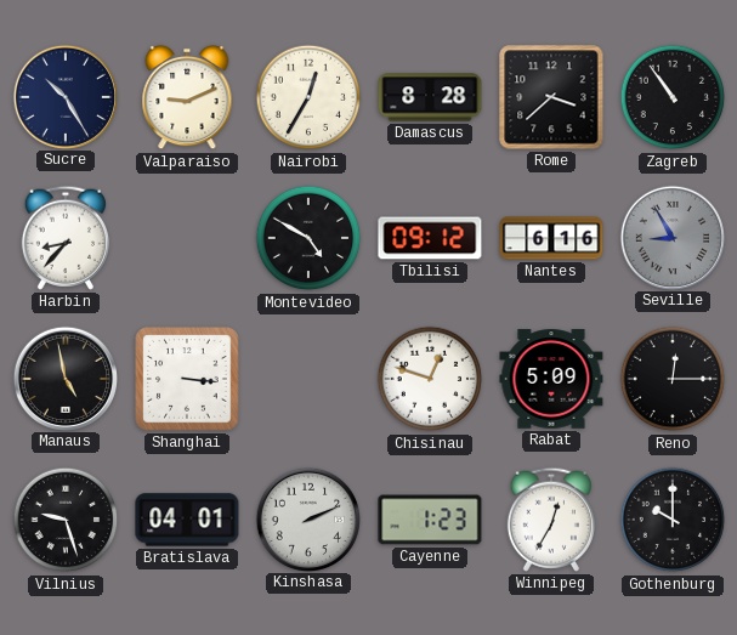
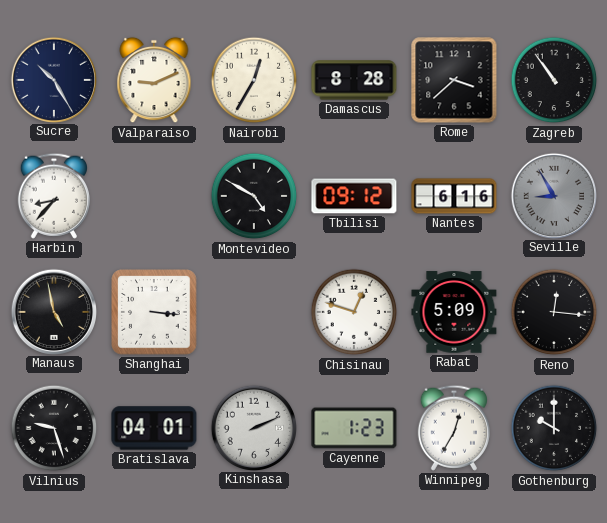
Reno: 12:15 -> 12:16 (554, 312)
